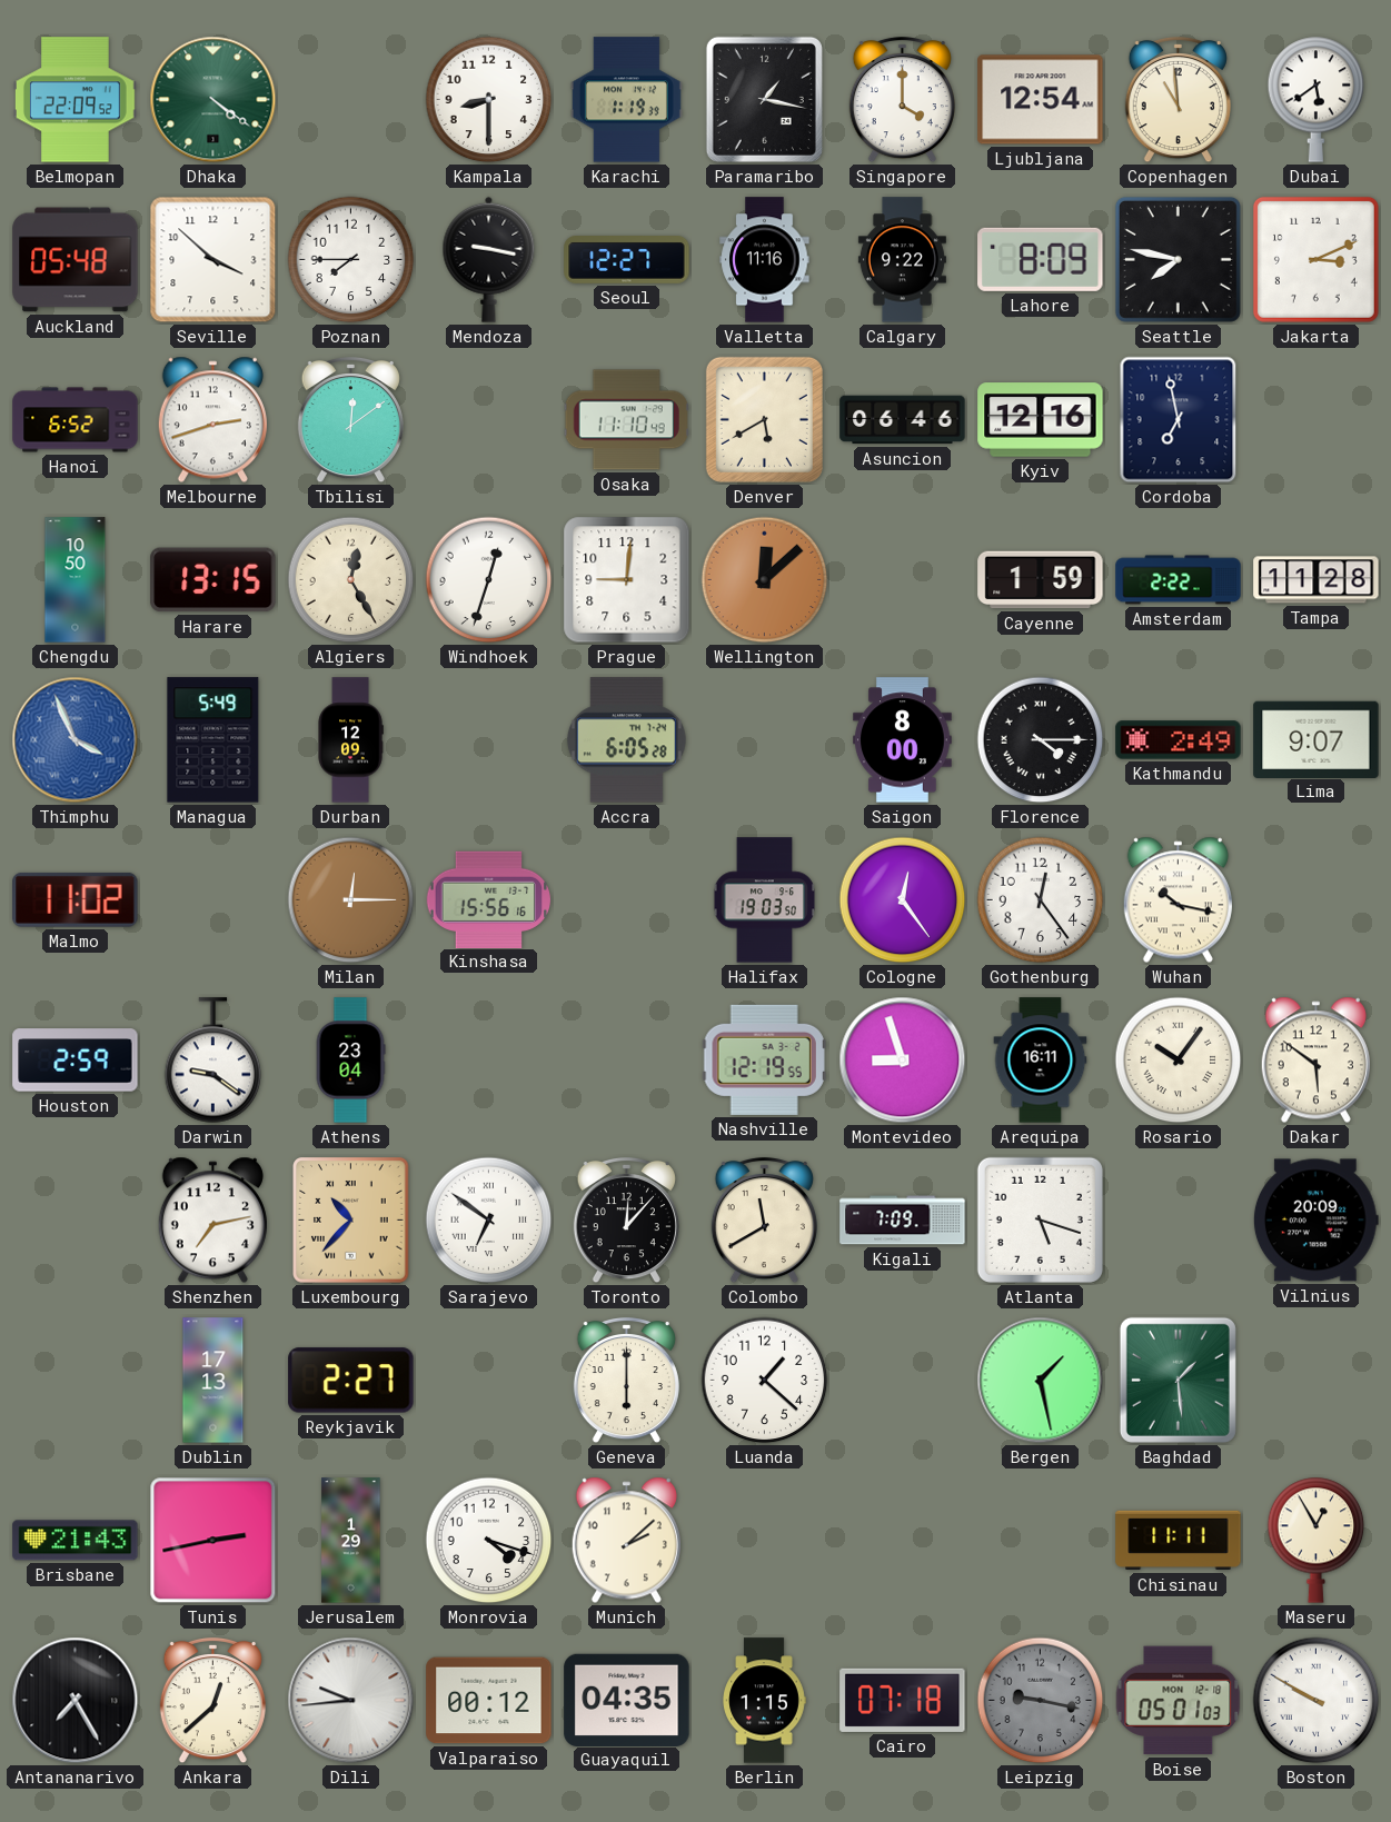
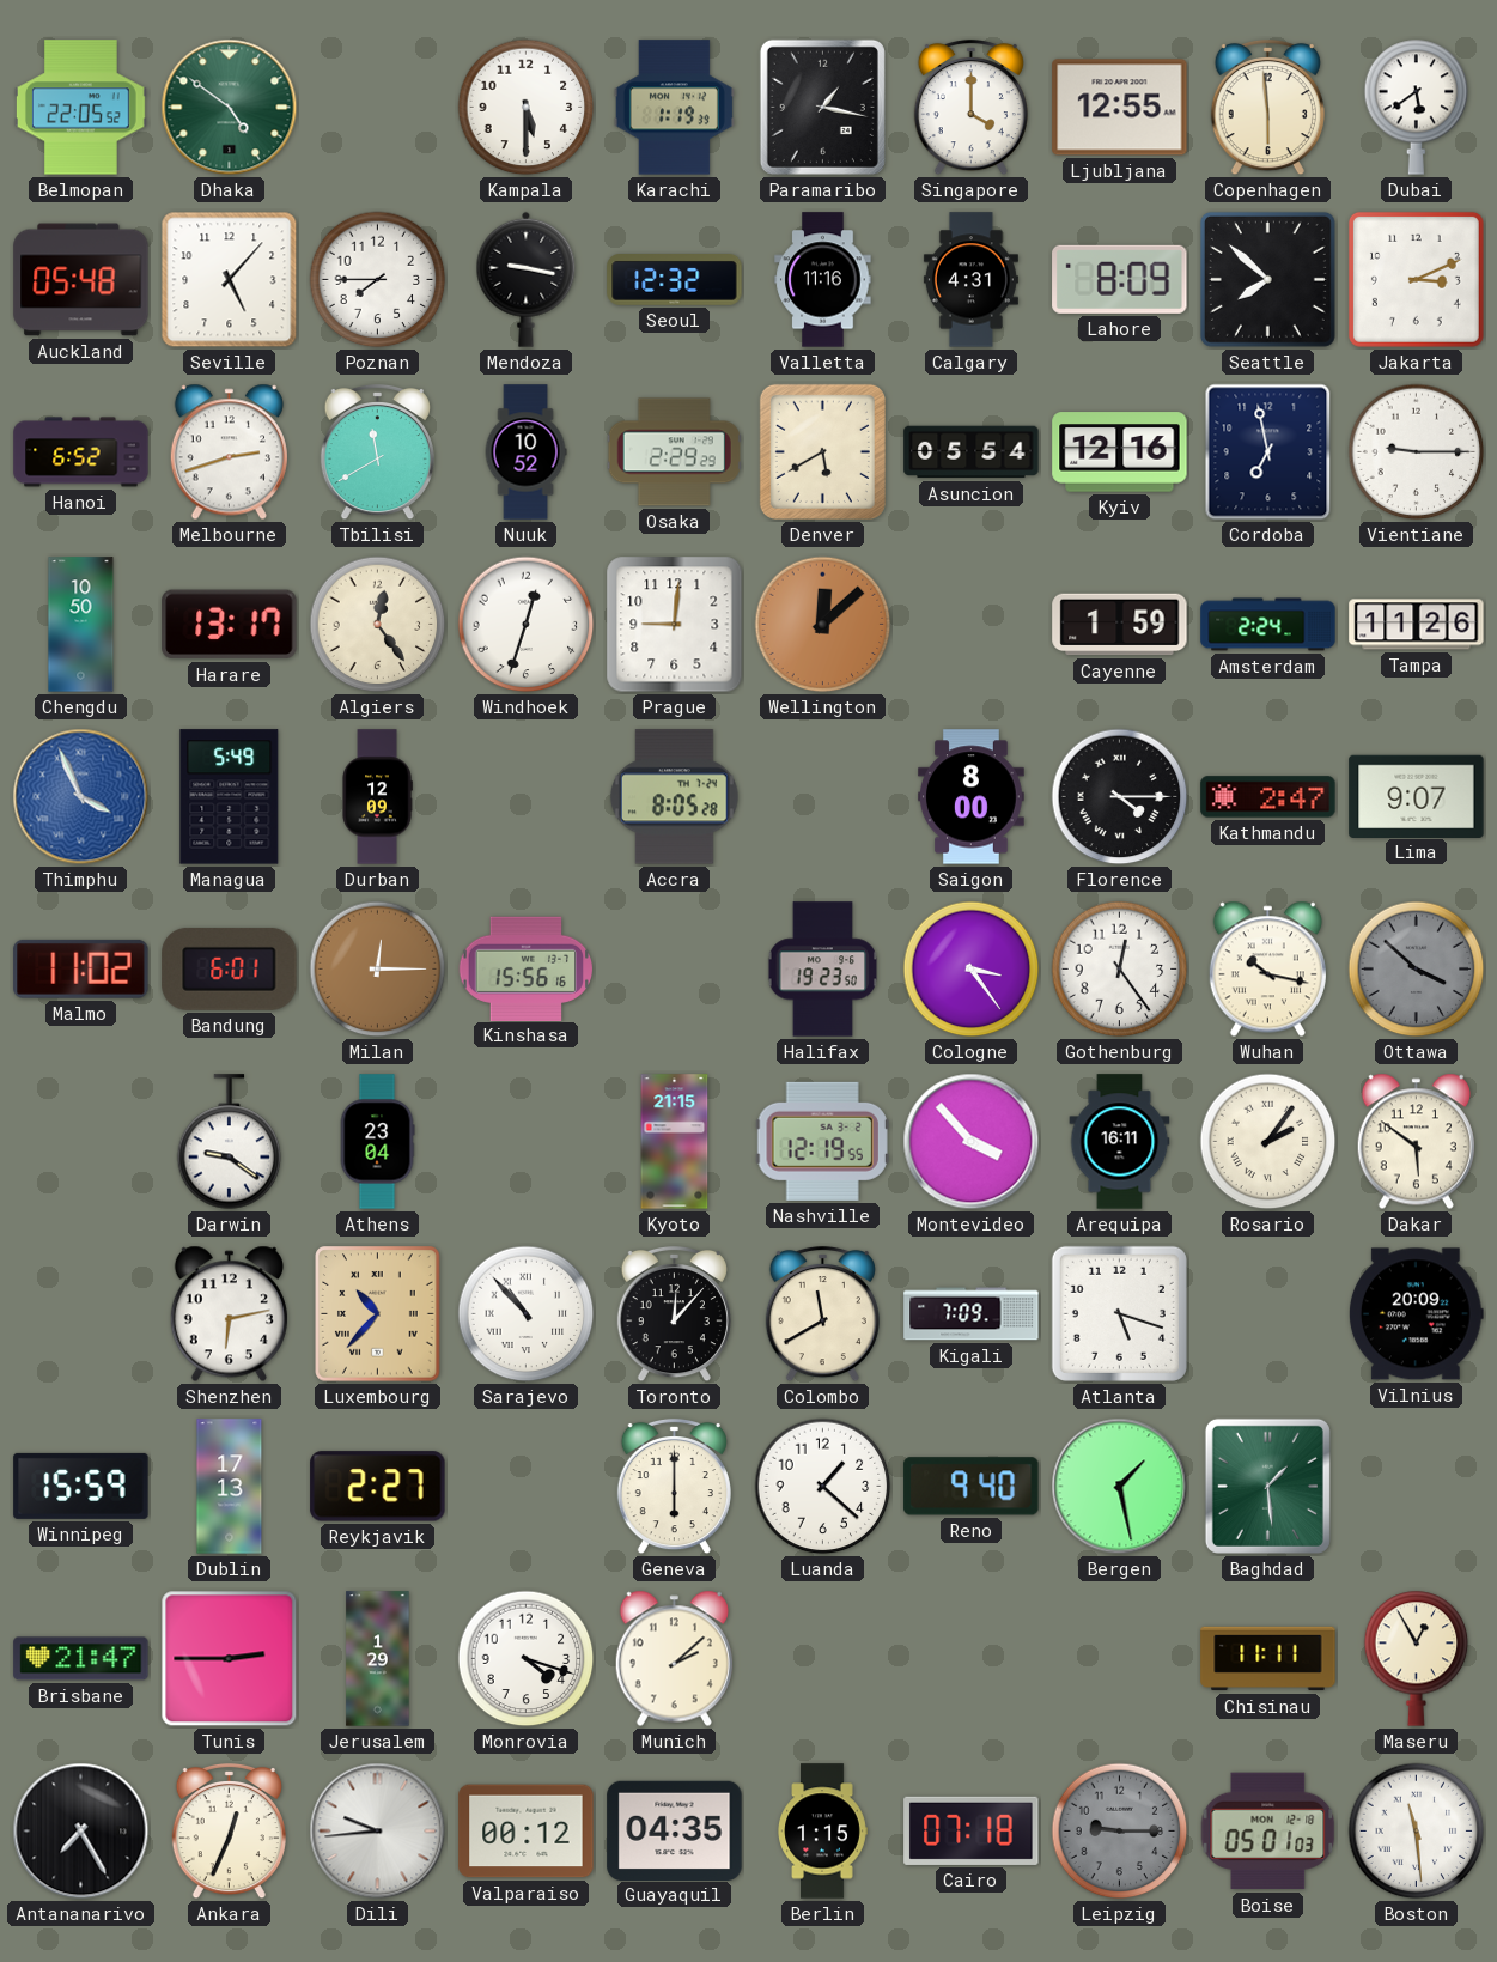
Belmopan: 22:09 -> 22:05 (80, 108)
Dhaka: 4:21 -> 4:51 (230, 108)
Kampala: 8:30 -> 5:30 (527, 108)
Ljubljana: 12:54 -> 12:55 (1120, 108)
Copenhagen: 10:59 -> 5:59 (1267, 108)
Seville: 3:52 -> 5:07 (230, 280)
Seoul: 12:27 -> 12:32 (675, 280)
Calgary: 9:22 -> 4:31 (970, 280)
Seattle: 7:47 -> 7:52 (1267, 279)
Tbilisi: 12:09 -> 11:40 (377, 452)
Nuuk: none -> 10:52 (525, 452)
Osaka: 11:10 -> 2:29 (674, 452)
Asuncion: 06:46 -> 05:54 (972, 452)
Vientiane: none -> 9:15 (1417, 452)
Harare: 13:15 -> 13:17 (230, 625)
Algiers: 12:25 -> 12:24 (378, 625)
Amsterdam: 2:22 -> 2:24 (1268, 625)
Tampa: 11:28 -> 11:26 (1417, 625)
Accra: 6:05 -> 8:05 (674, 797)
Kathmandu: 2:49 -> 2:47 (1268, 797)
Bandung: none -> 6:01 (230, 968)
Halifax: 19:03 -> 19:23 (823, 970)
Cologne: 12:24 -> 3:24 (972, 970)
Ottawa: none -> 3:52 (1417, 970)
Houston: 2:59 -> none (76, 1061)
Kyoto: none -> 21:15 (675, 1142)
Montevideo: 8:57 -> 3:53 (972, 1142)
Rosario: 10:06 -> 2:06 (1268, 1142)
Shenzhen: 7:13 -> 6:13 (229, 1314)
Sarajevo: 6:51 -> 10:53 (527, 1314)
Winnipeg: none -> 15:59 (81, 1486)
Reno: none -> 9:40 (972, 1487)
Brisbane: 21:43 -> 21:47 (81, 1659)
Tunis: 2:43 -> 2:45 (230, 1659)
Ankara: 12:38 -> 12:34 (229, 1832)
Leipzig: 9:17 -> 9:15 (1120, 1832)
Boston: 9:50 -> 11:29 (1417, 1832)
